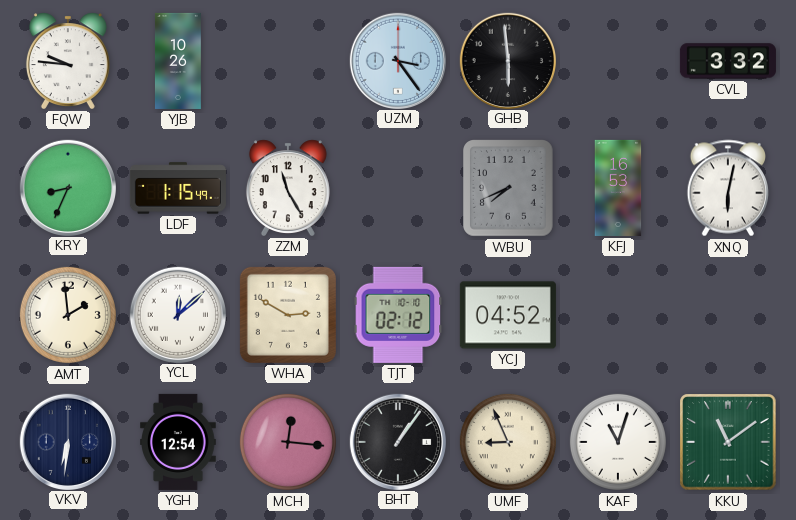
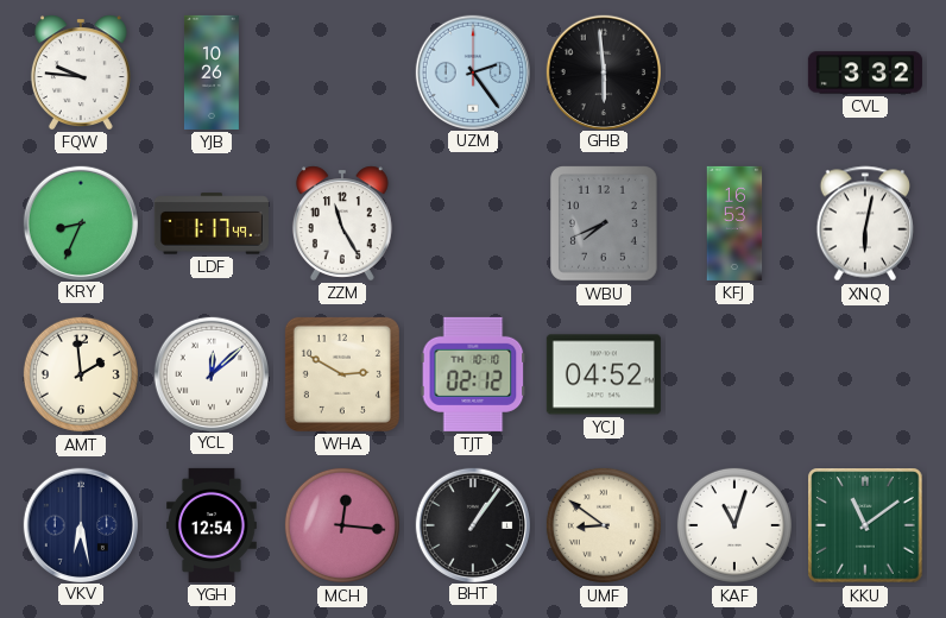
UZM: 3:24 -> 2:24 (472, 71)
LDF: 1:15 -> 1:17 (212, 223)
VKV: 6:31 -> 6:28 (80, 524)
UMF: 8:56 -> 8:51 (604, 525)
